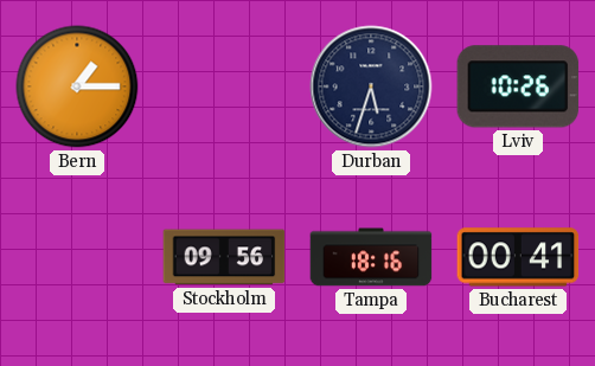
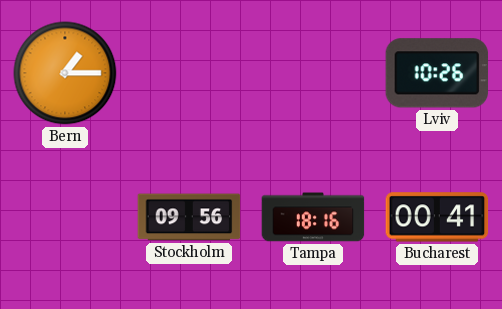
Durban: 5:33 -> none (371, 86)
